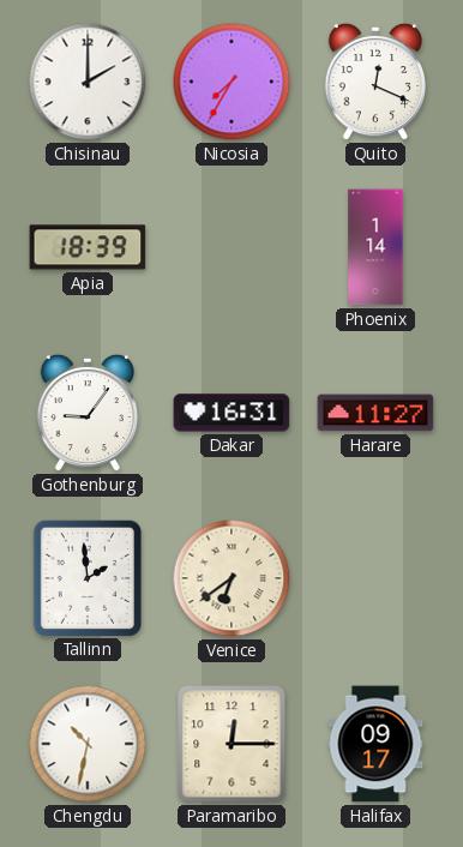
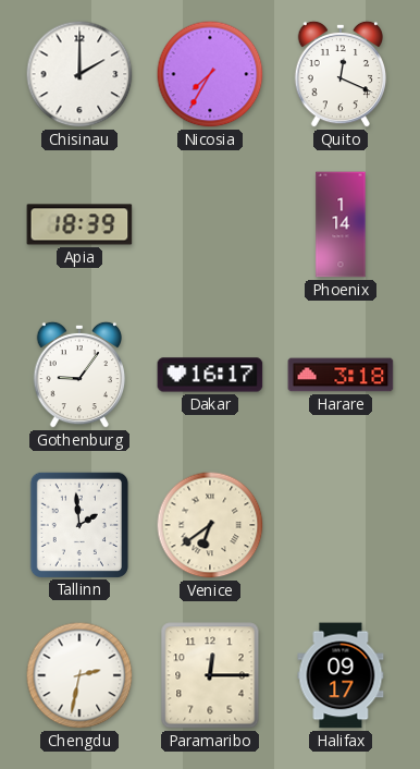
Dakar: 16:31 -> 16:17 (210, 375)
Harare: 11:27 -> 3:18 (341, 375)
Chengdu: 10:32 -> 2:32 (79, 675)
